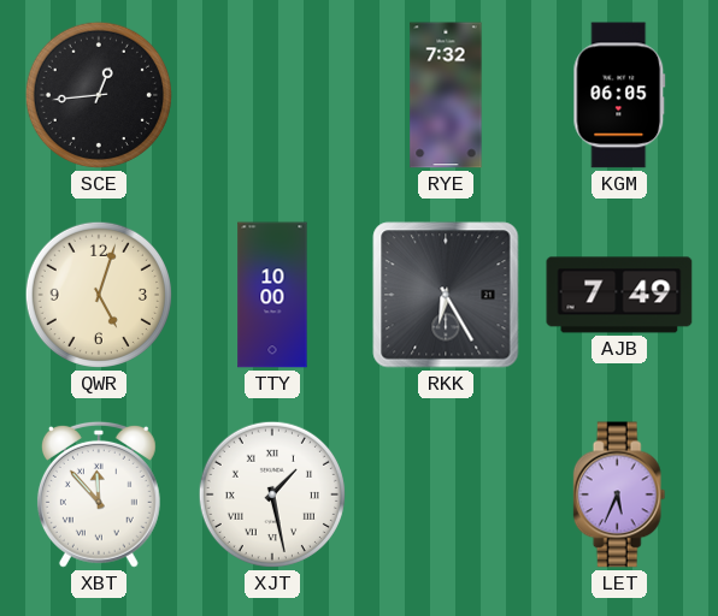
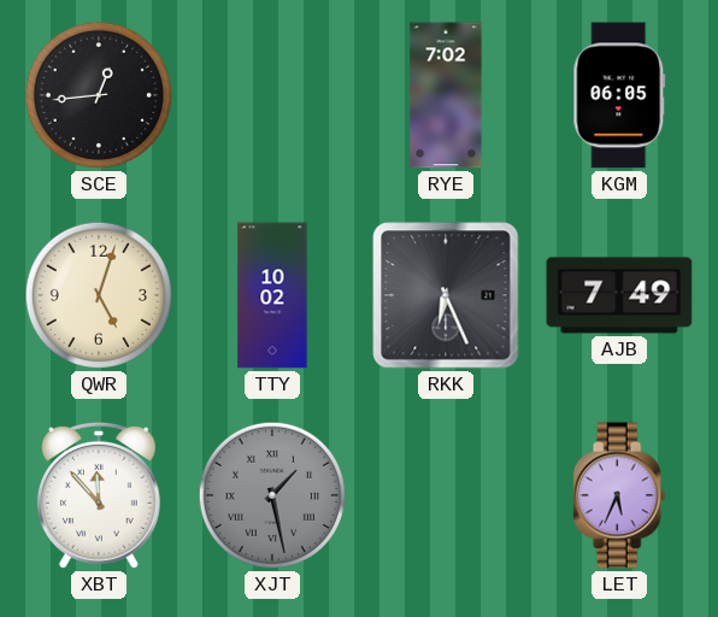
RYE: 7:32 -> 7:02 (446, 95)
TTY: 10:00 -> 10:02 (272, 295)
RKK: 6:25 -> 6:26 (446, 295)
XJT dial: white -> grey (272, 495)
